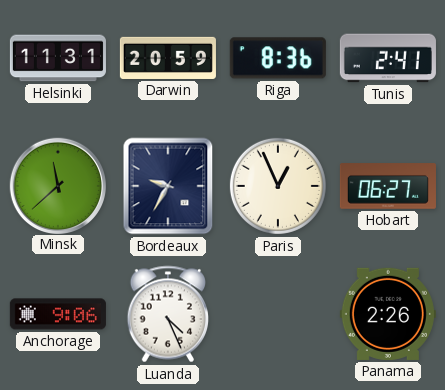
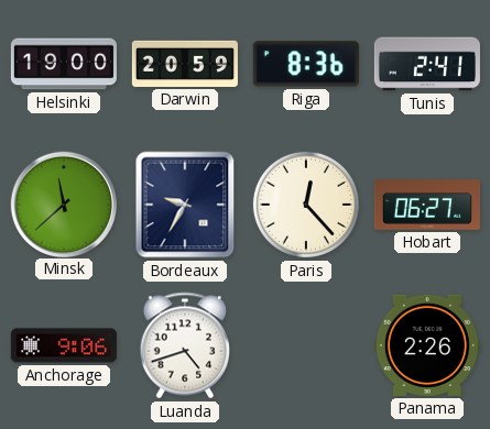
Helsinki: 11:31 -> 19:00 (64, 64)
Paris: 12:56 -> 12:23 (306, 205)
Luanda: 4:26 -> 4:42 (184, 345)
